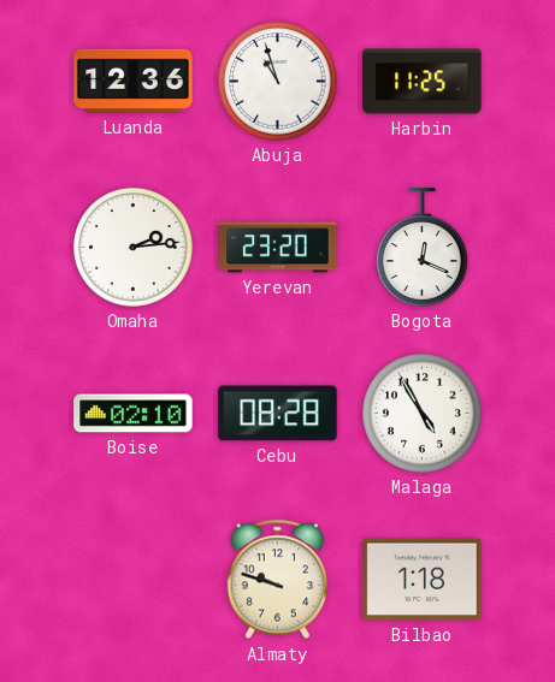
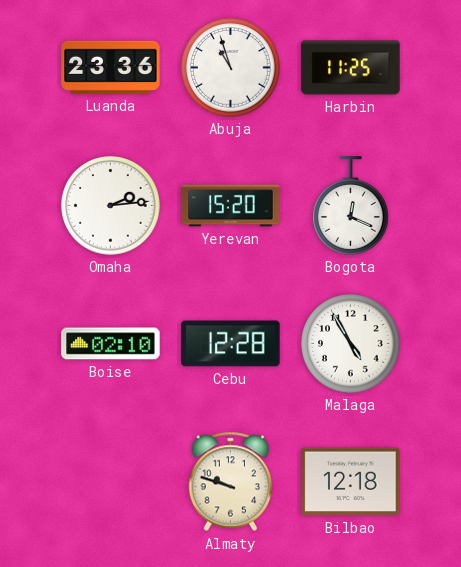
Luanda: 12:36 -> 23:36 (111, 67)
Yerevan: 23:20 -> 15:20 (231, 206)
Cebu: 08:28 -> 12:28 (231, 344)
Bilbao: 1:18 -> 12:18 (351, 482)
